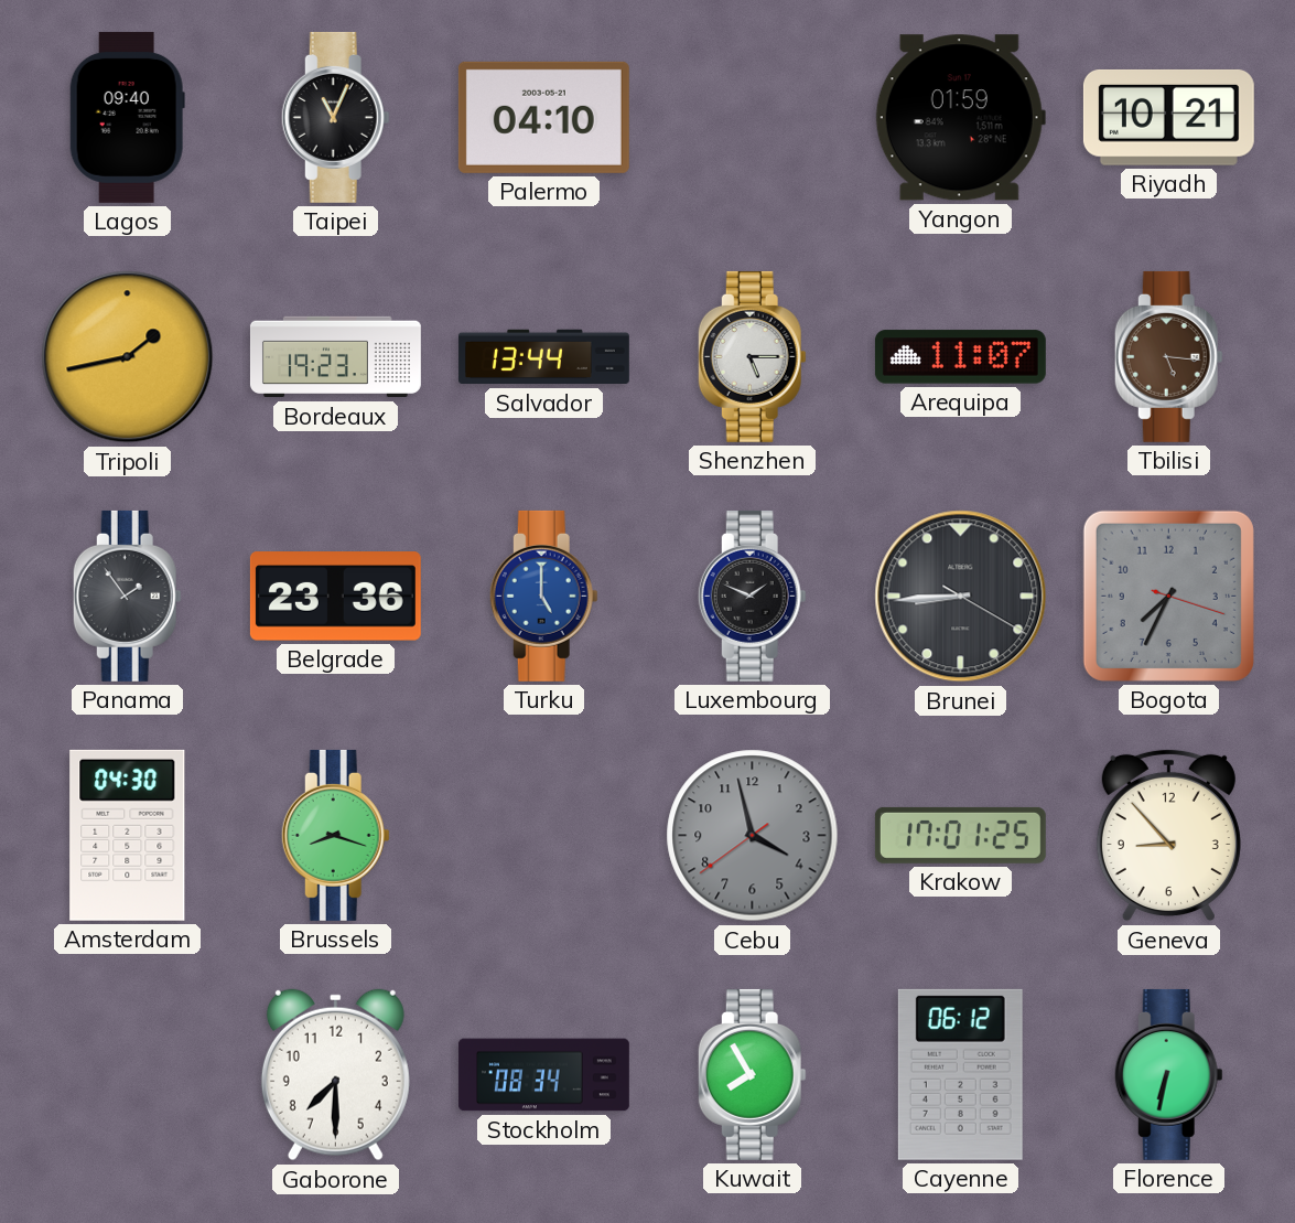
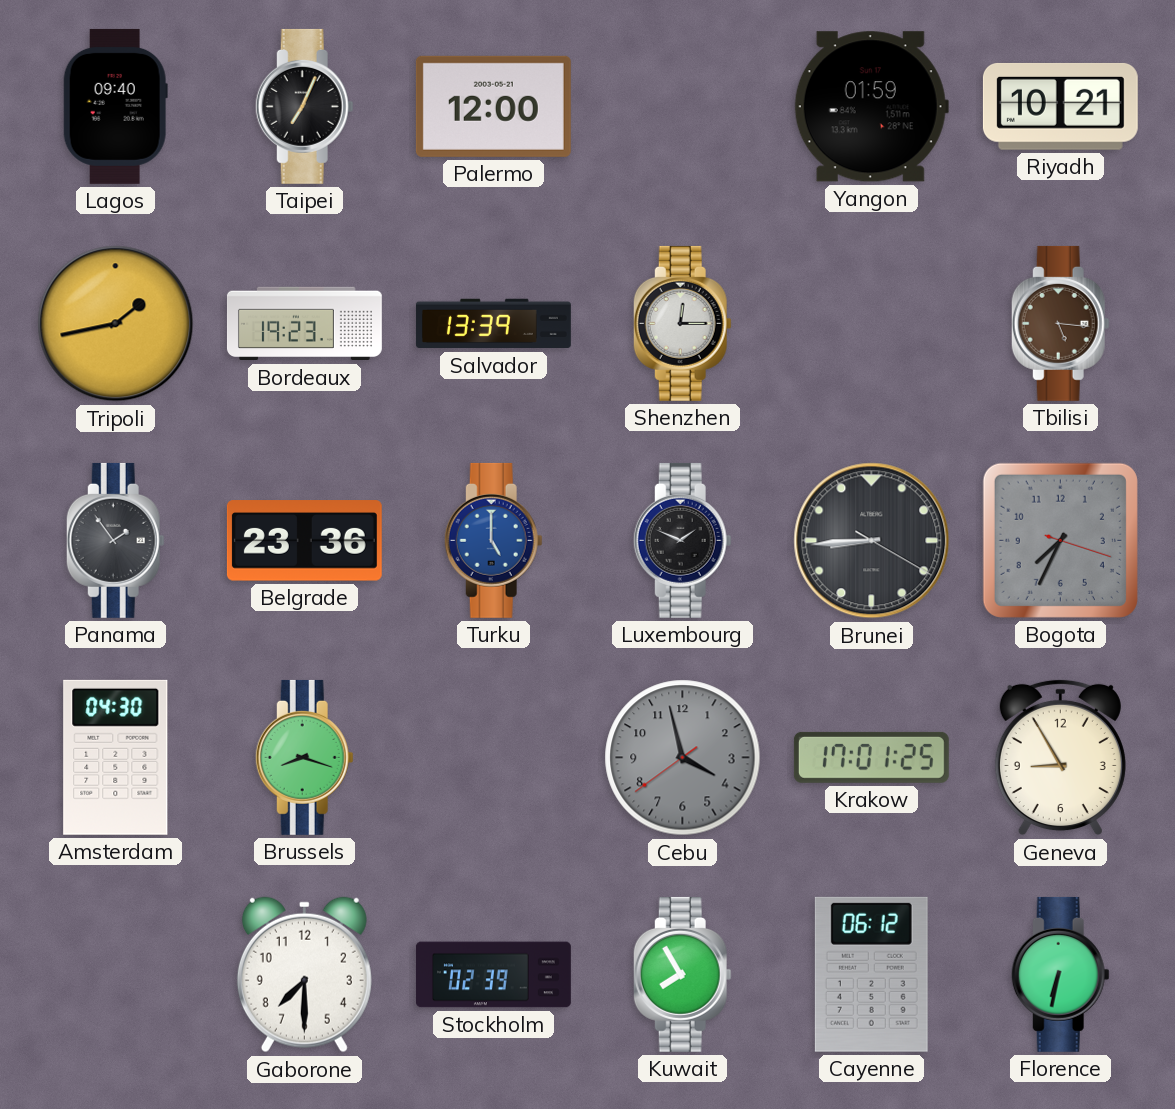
Taipei: 11:04 -> 7:04 (304, 106)
Palermo: 04:10 -> 12:00 (493, 106)
Salvador: 13:44 -> 13:39 (493, 324)
Shenzhen: 5:15 -> 12:15 (682, 323)
Arequipa: 11:07 -> none (960, 357)
Geneva: 8:53 -> 8:55 (1060, 758)
Stockholm: 08:34 -> 02:39 (493, 975)
